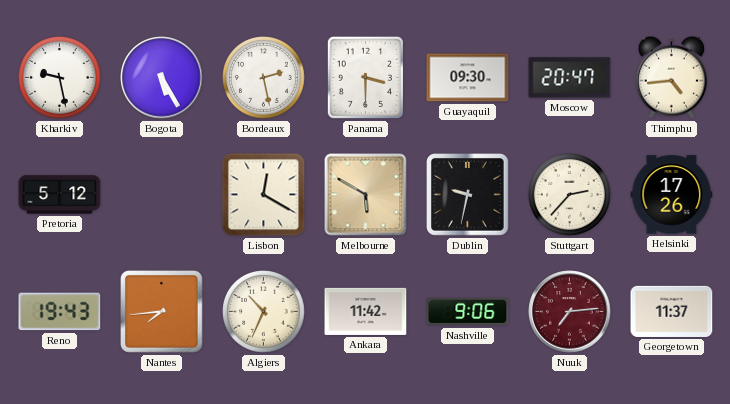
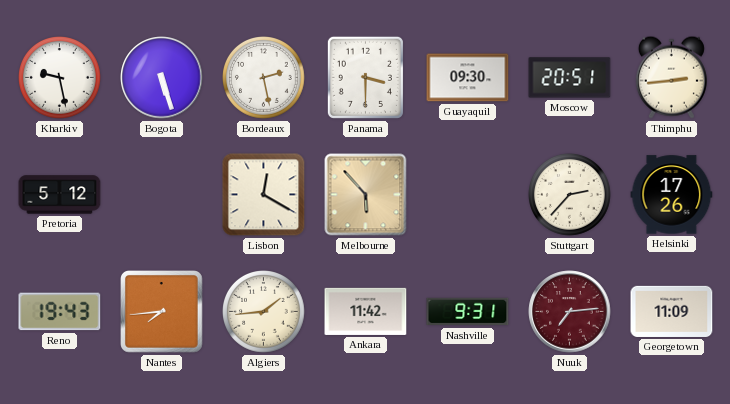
Bogota: 5:25 -> 5:27 (162, 78)
Moscow: 20:47 -> 20:51 (570, 78)
Thimphu: 4:44 -> 2:44 (671, 77)
Melbourne: 5:50 -> 5:53 (366, 195)
Dublin: 9:32 -> none (468, 195)
Algiers: 10:34 -> 1:44 (264, 312)
Nashville: 9:06 -> 9:31 (468, 312)
Georgetown: 11:37 -> 11:09 (672, 311)
